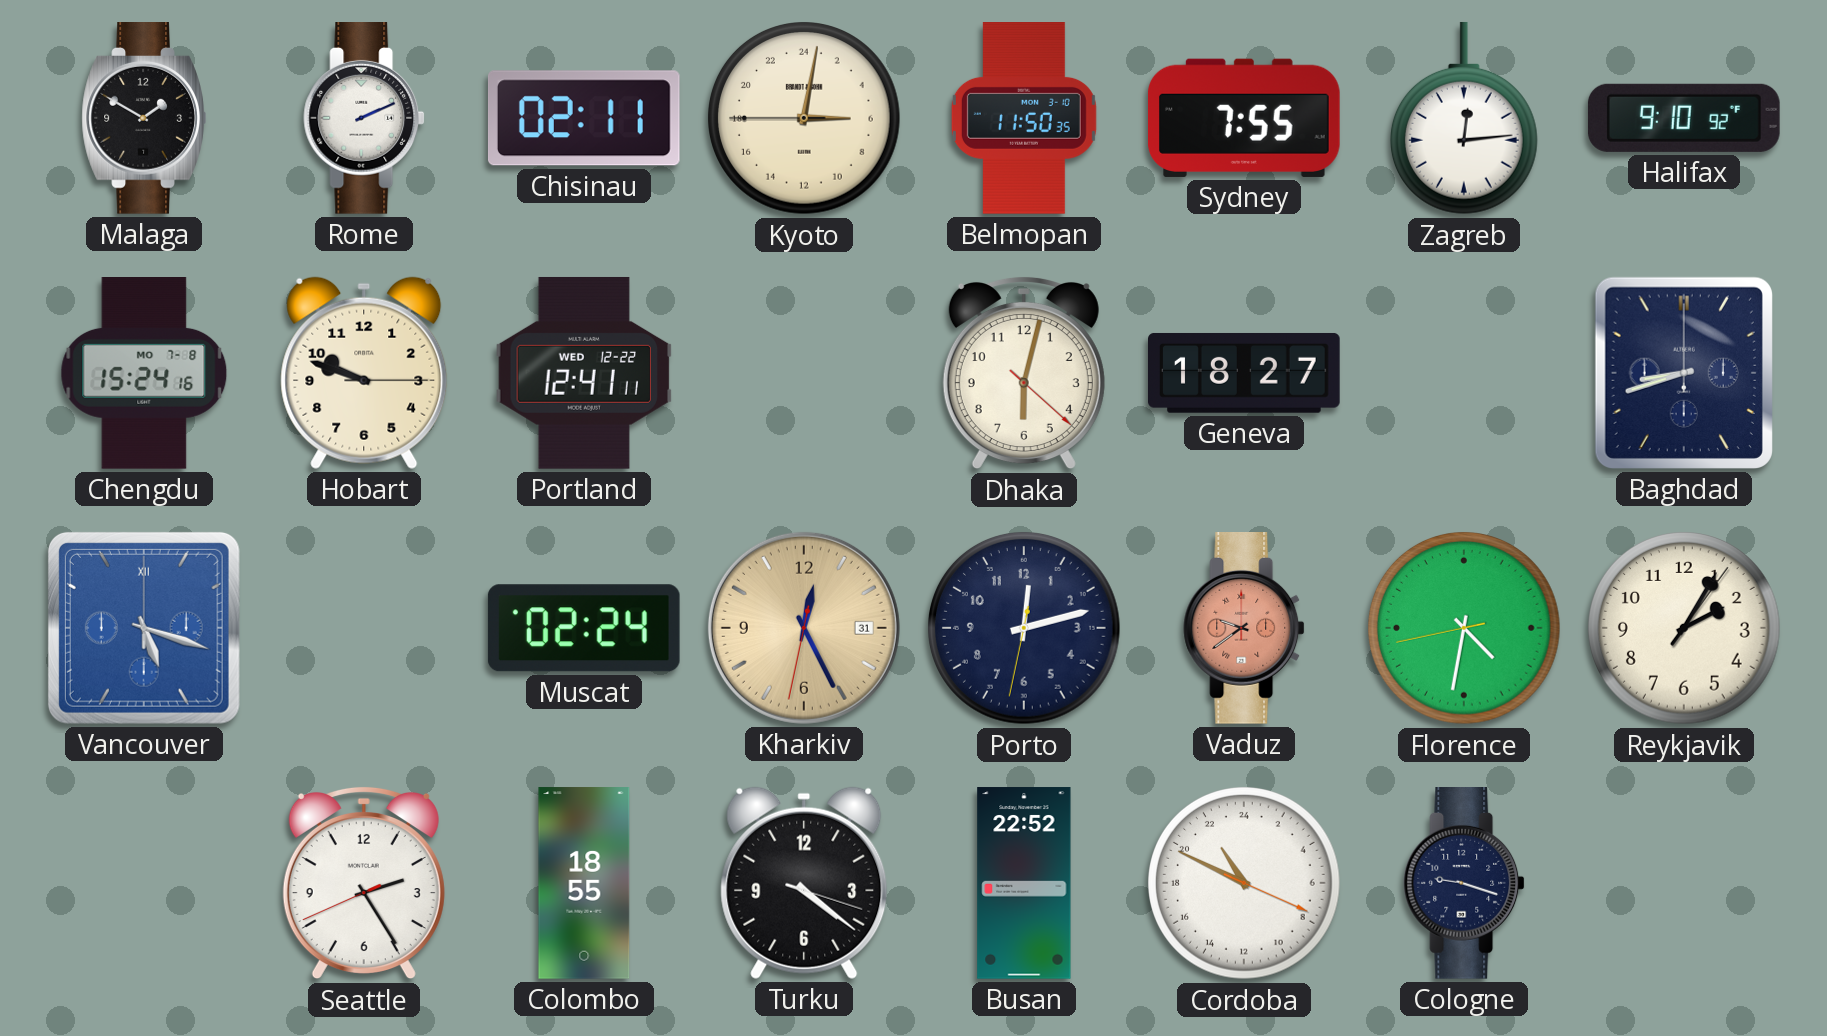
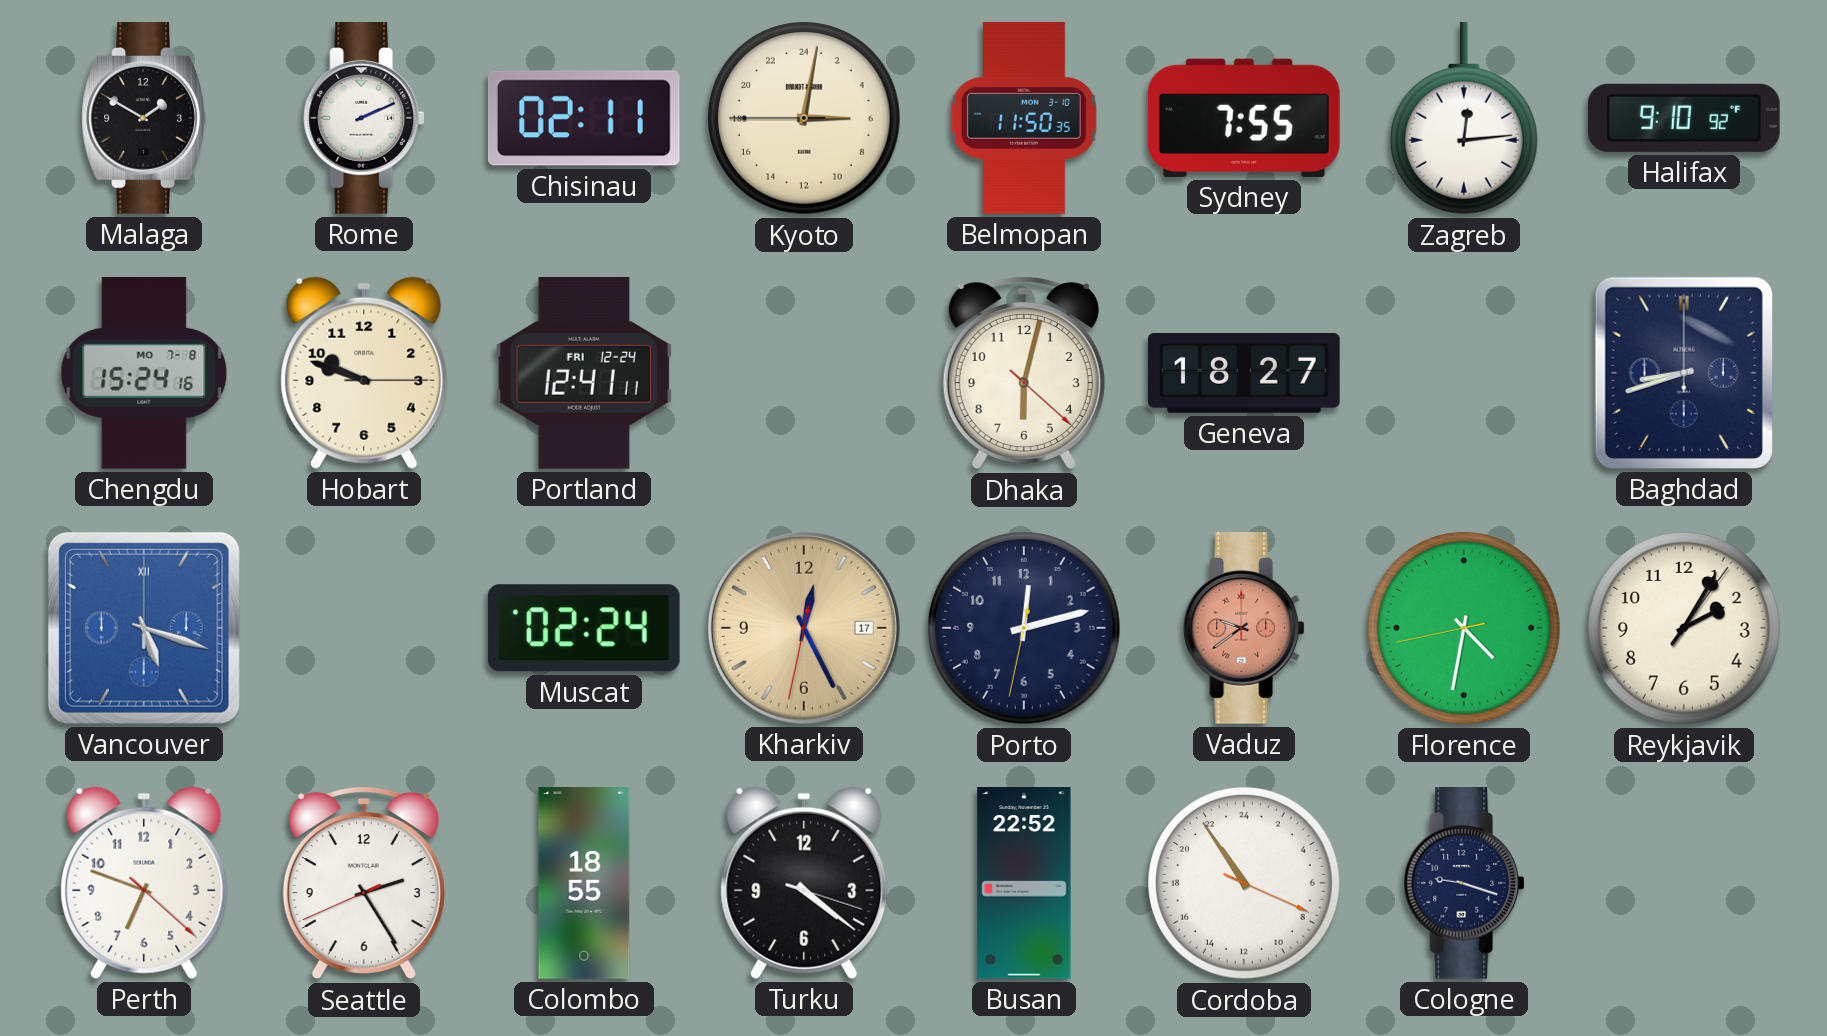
Portland date: WED 12-22 -> FRI 12-24 (584, 373)
Kharkiv date: 31 -> 17 (804, 628)
Perth: none -> 6:48 (144, 883)
Cordoba: 21:49 -> 21:54 (1245, 884)
